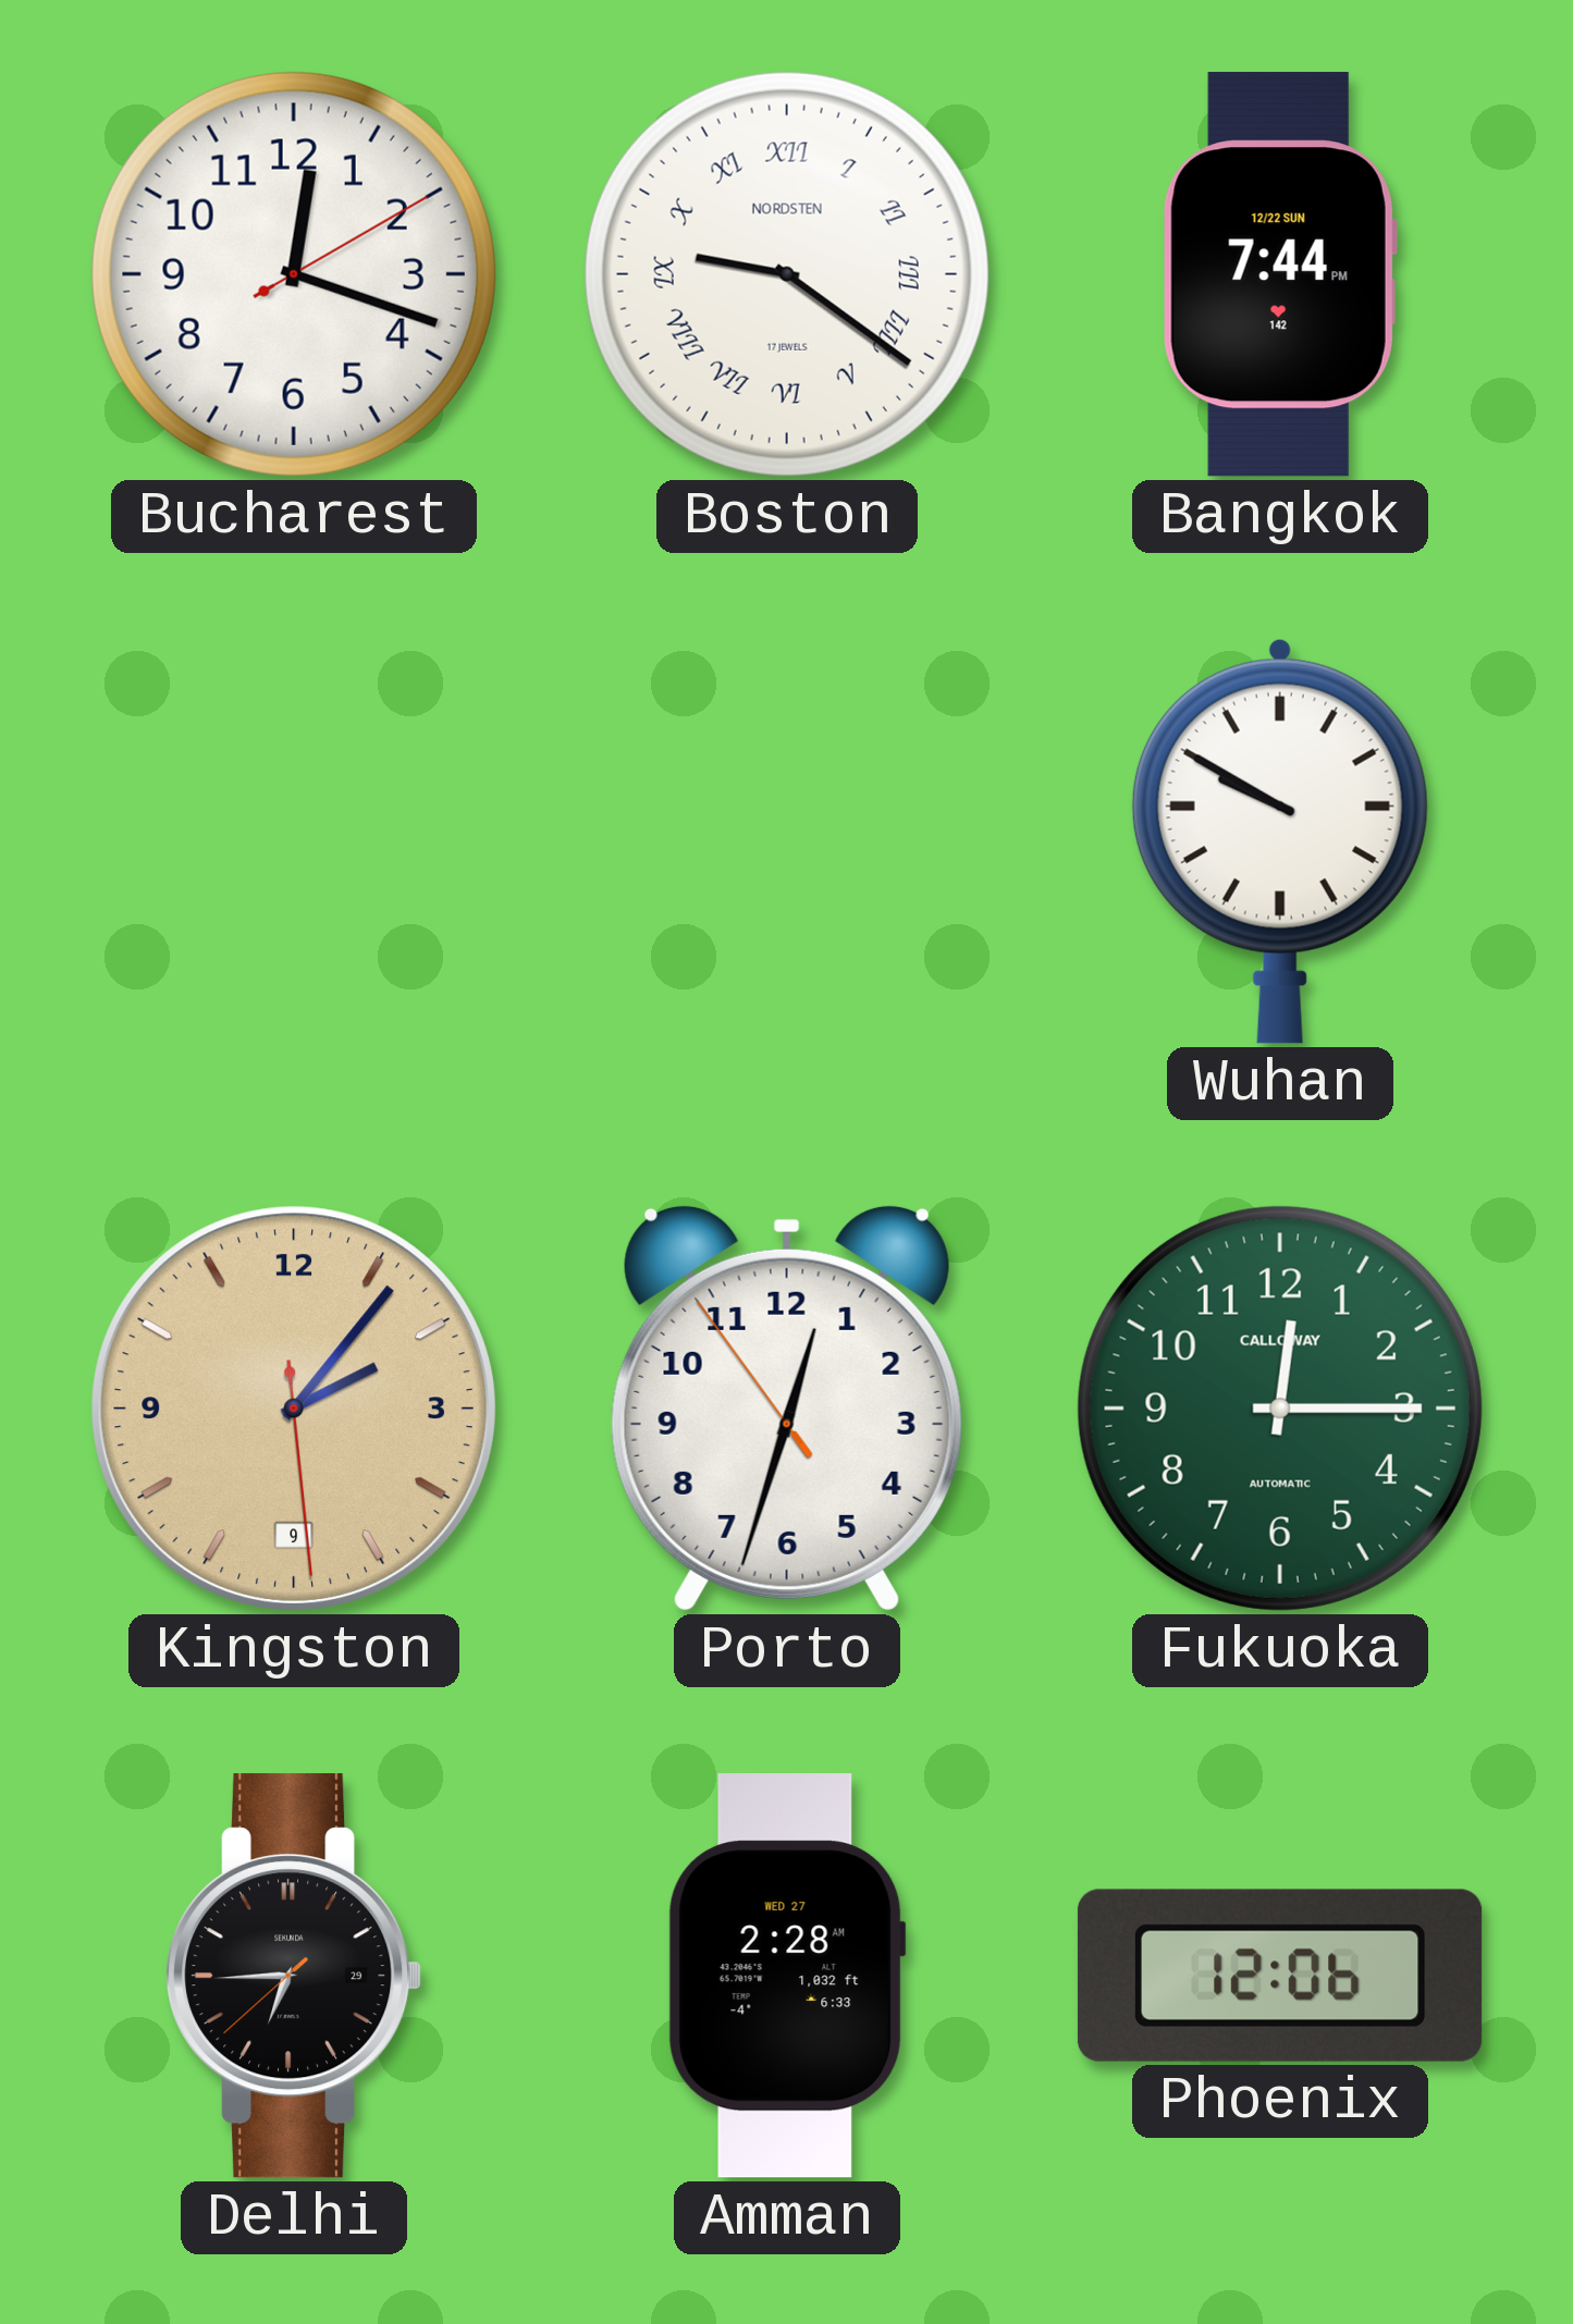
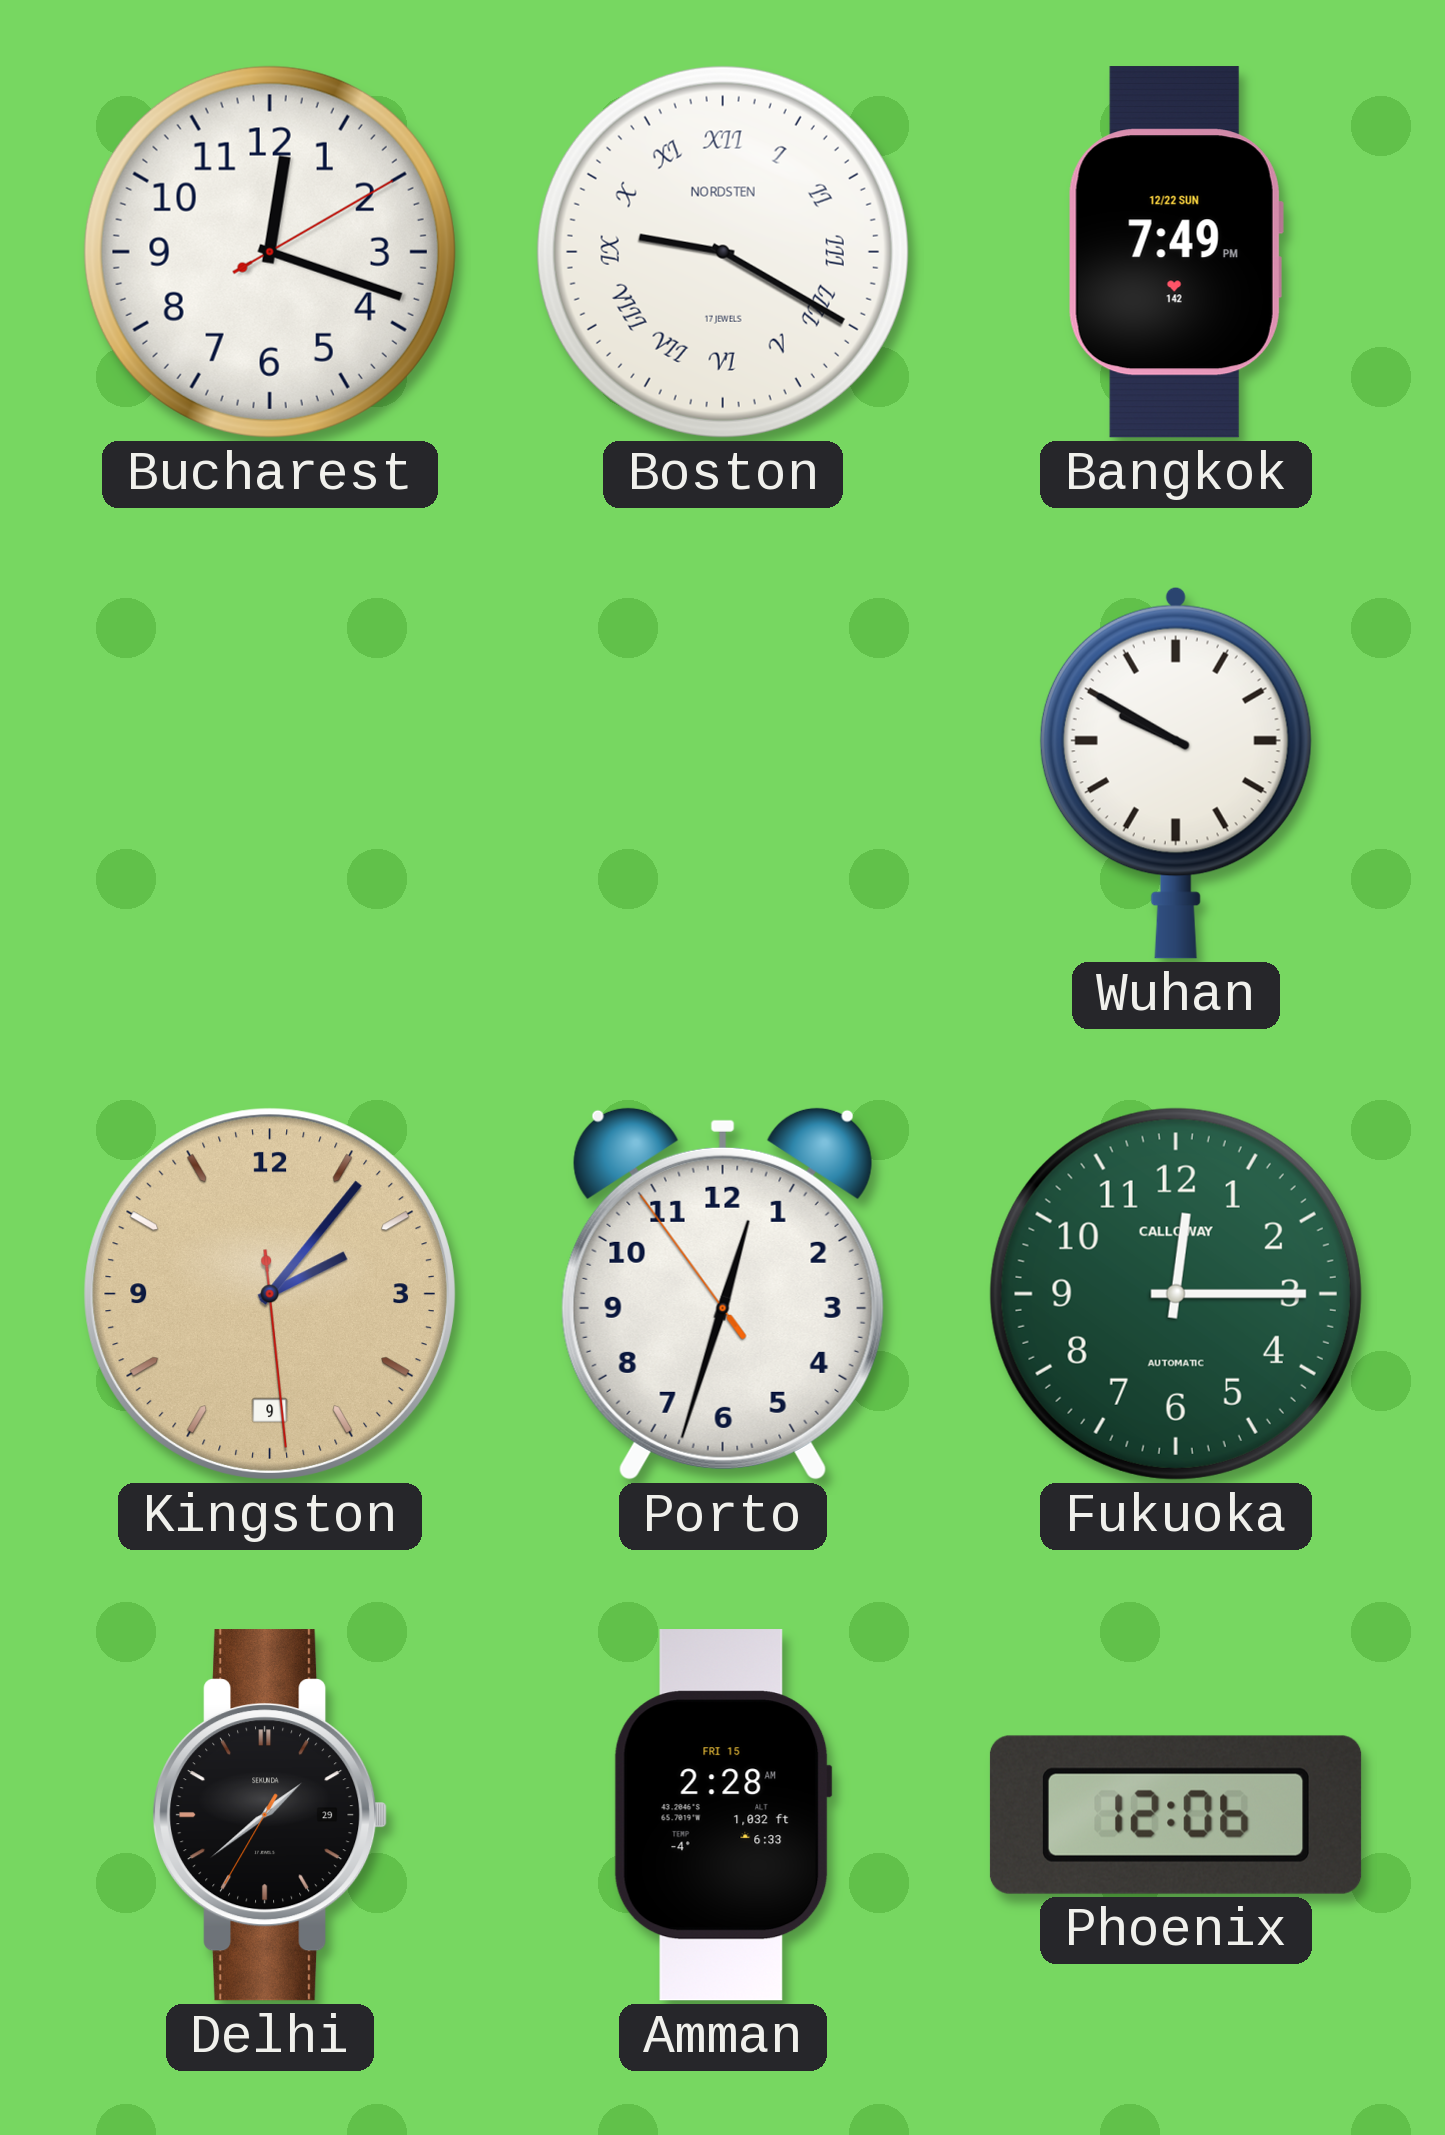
Boston: 9:21 -> 9:20 (723, 252)
Bangkok: 7:44 -> 7:49 (1176, 252)
Delhi: 6:44 -> 1:38 (271, 1815)
Amman date: WED 27 -> FRI 15 (723, 1815)
